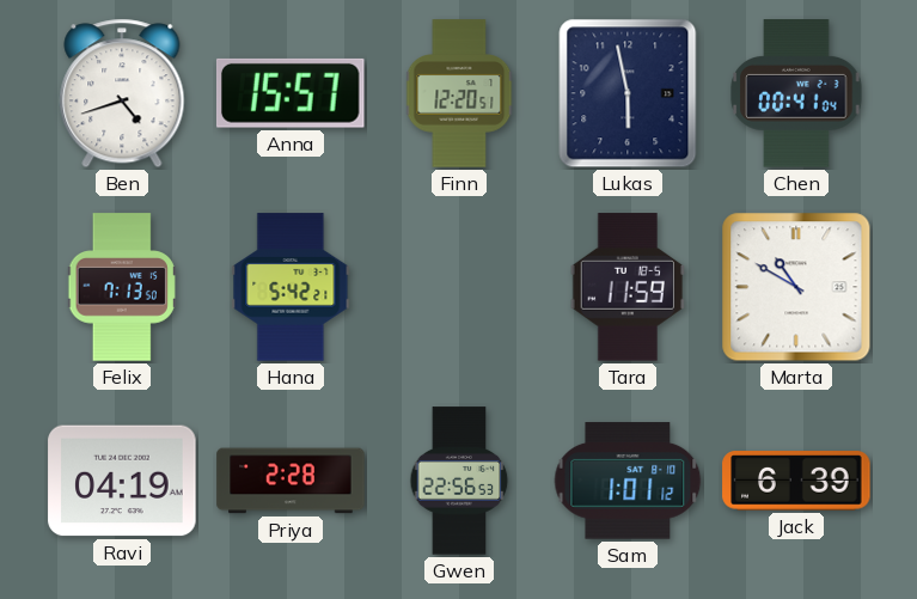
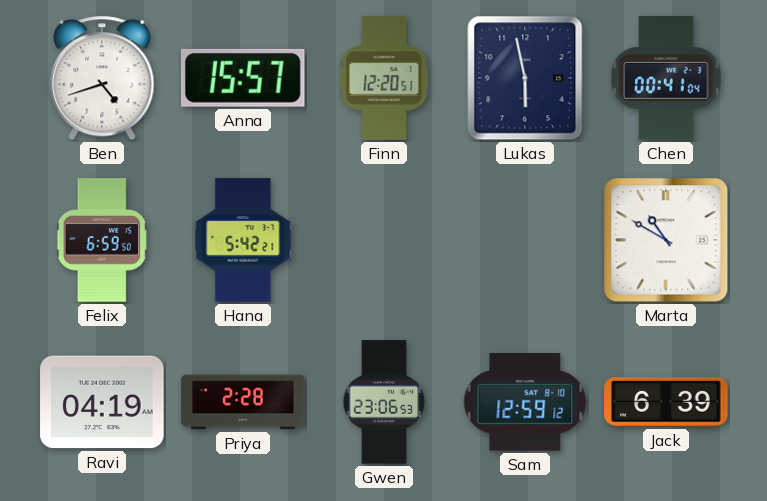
Felix: 7:13 -> 6:59 (102, 240)
Tara: 11:59 -> none (628, 287)
Gwen: 22:56 -> 23:06 (384, 402)
Sam: 1:01 -> 12:59 (525, 402)
